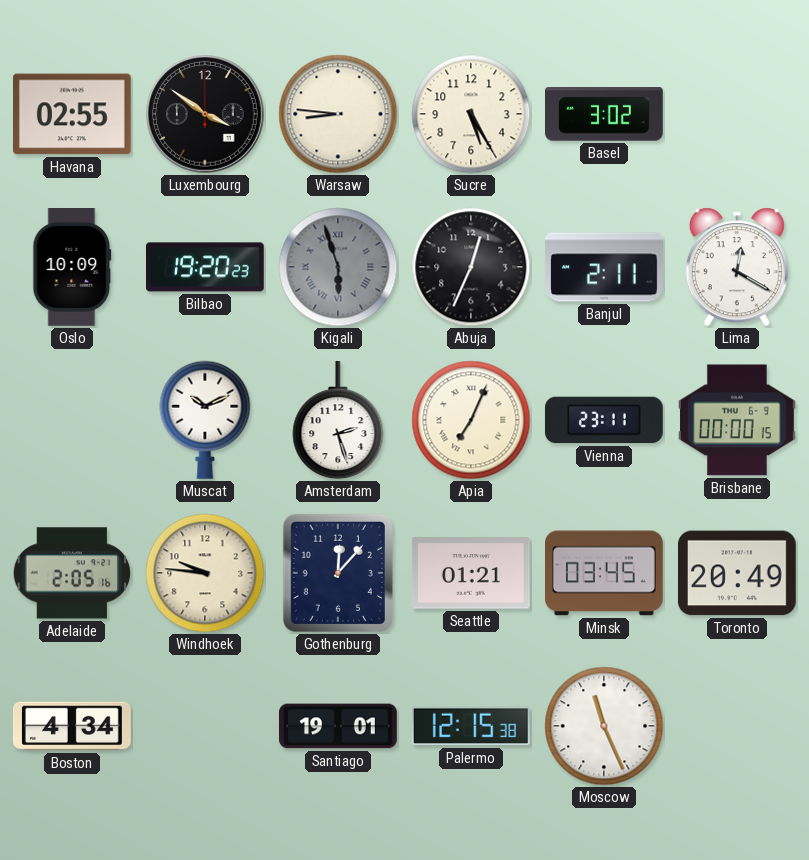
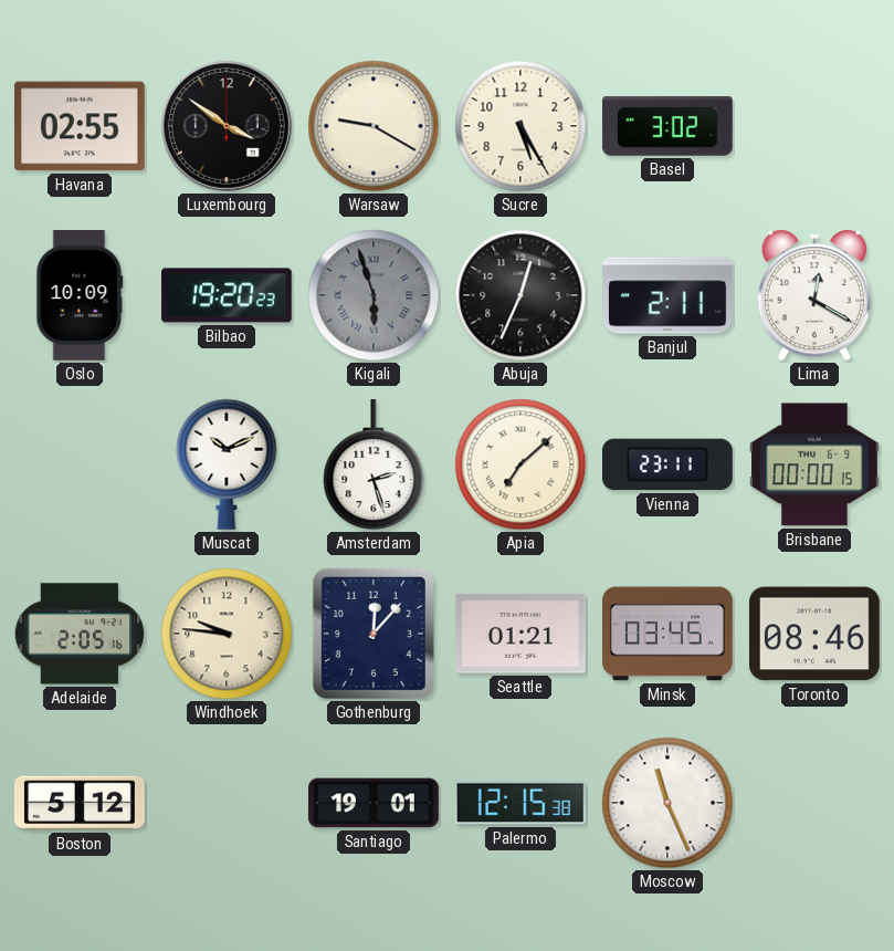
Warsaw: 8:46 -> 9:20 (374, 126)
Apia: 7:04 -> 7:08 (520, 464)
Toronto: 20:49 -> 08:46 (814, 634)
Boston: 4:34 -> 5:12 (81, 803)
